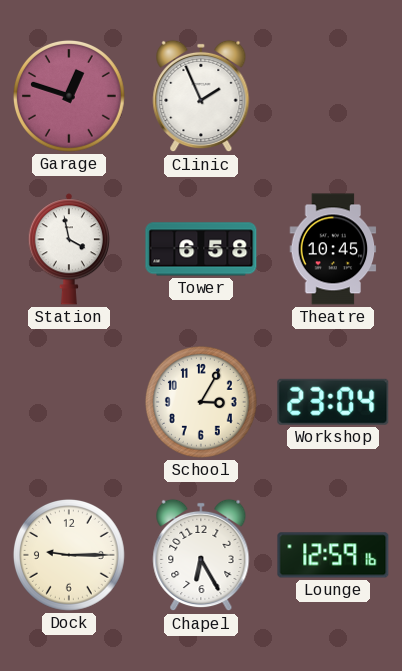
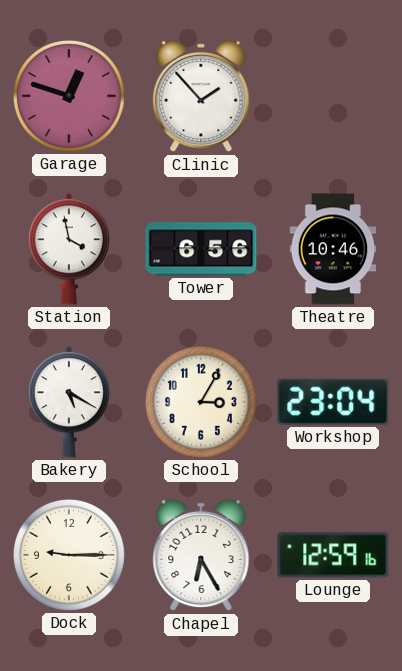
Clinic: 1:56 -> 1:53 (201, 96)
Tower: 6:58 -> 6:56 (201, 249)
Theatre: 10:45 -> 10:46 (333, 249)
Bakery: none -> 5:20 (69, 402)
